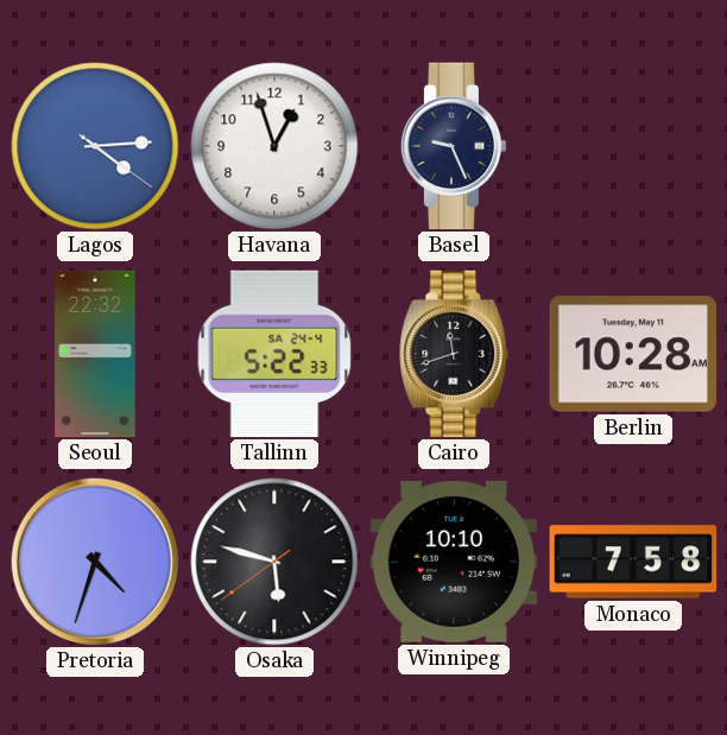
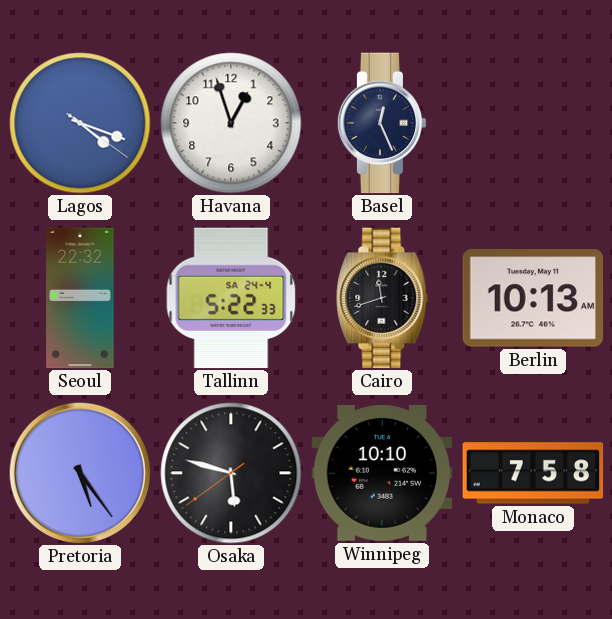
Lagos: 4:14 -> 4:18 (80, 123)
Basel: 9:26 -> 12:26 (382, 123)
Berlin: 10:28 -> 10:13 (533, 298)
Pretoria: 4:33 -> 5:24 (79, 472)
